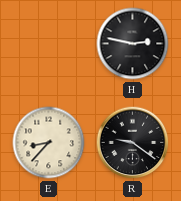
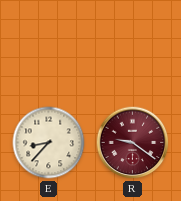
H: 2:47 -> none (133, 44)
R dial: black -> burgundy (133, 143)
